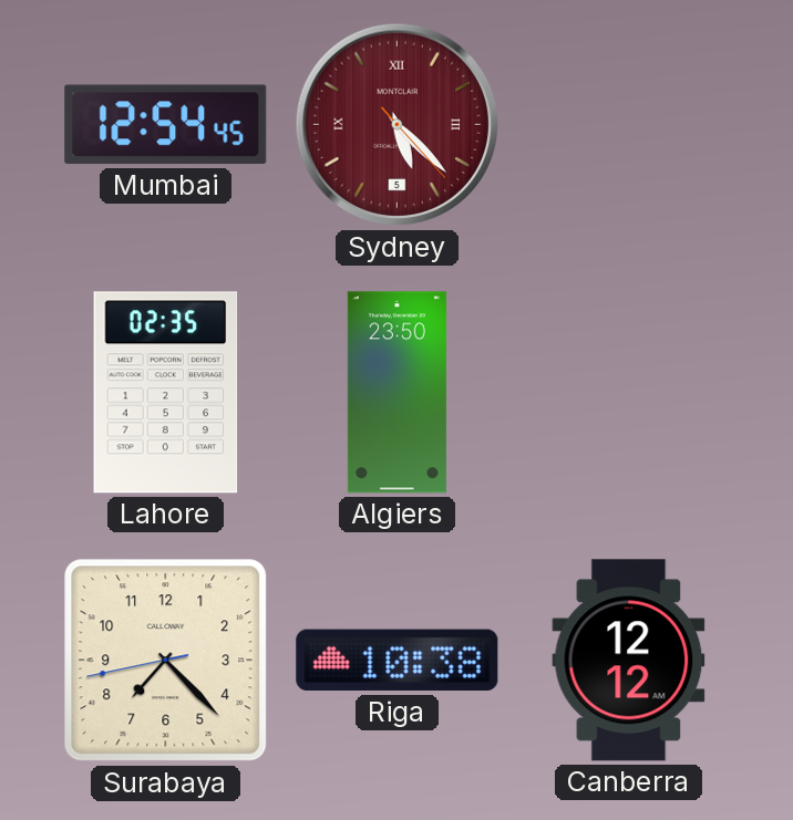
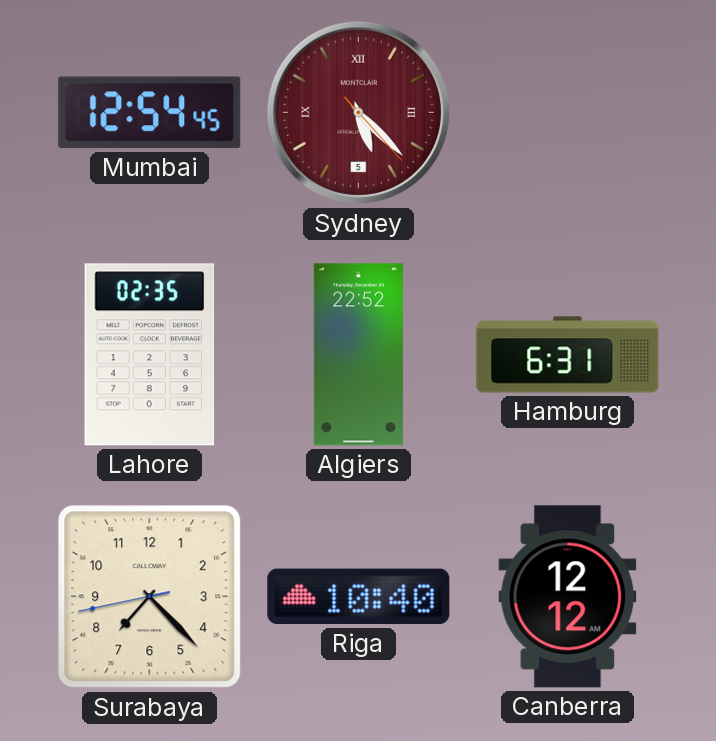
Algiers: 23:50 -> 22:52 (358, 355)
Hamburg: none -> 6:31 (568, 355)
Riga: 10:38 -> 10:40 (359, 597)
